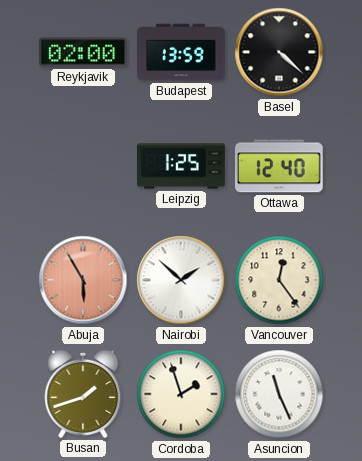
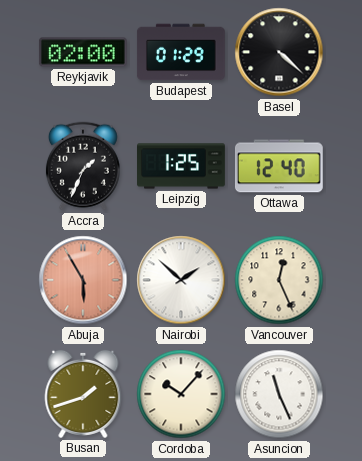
Budapest: 13:59 -> 01:29 (181, 52)
Accra: none -> 1:34 (83, 166)
Vancouver: 12:24 -> 12:26 (279, 280)
Cordoba: 1:57 -> 10:07 (181, 394)
